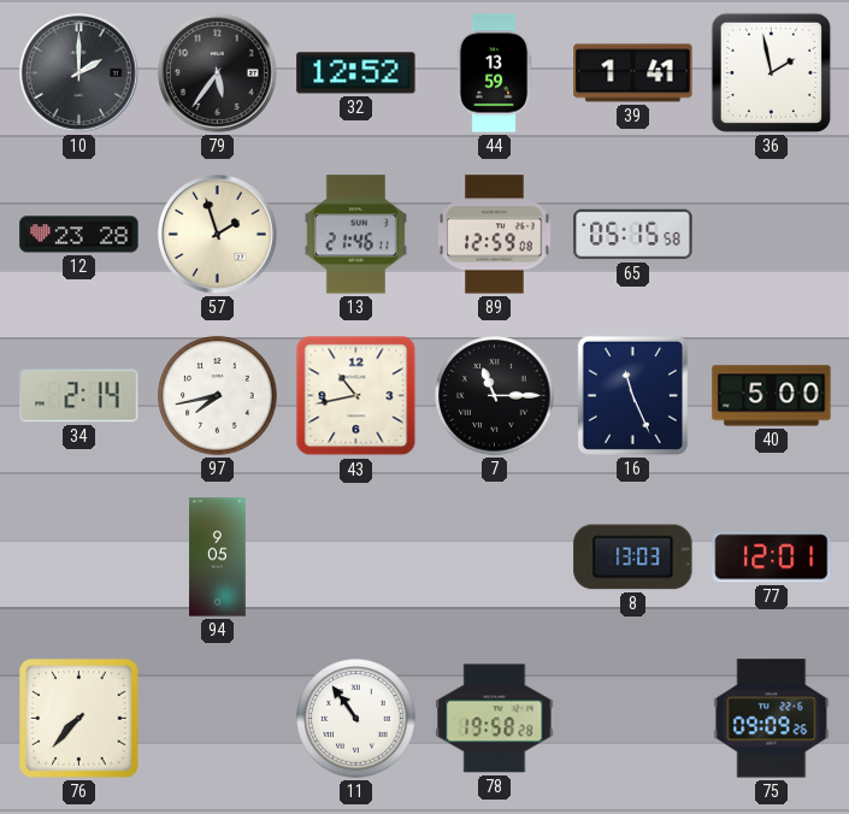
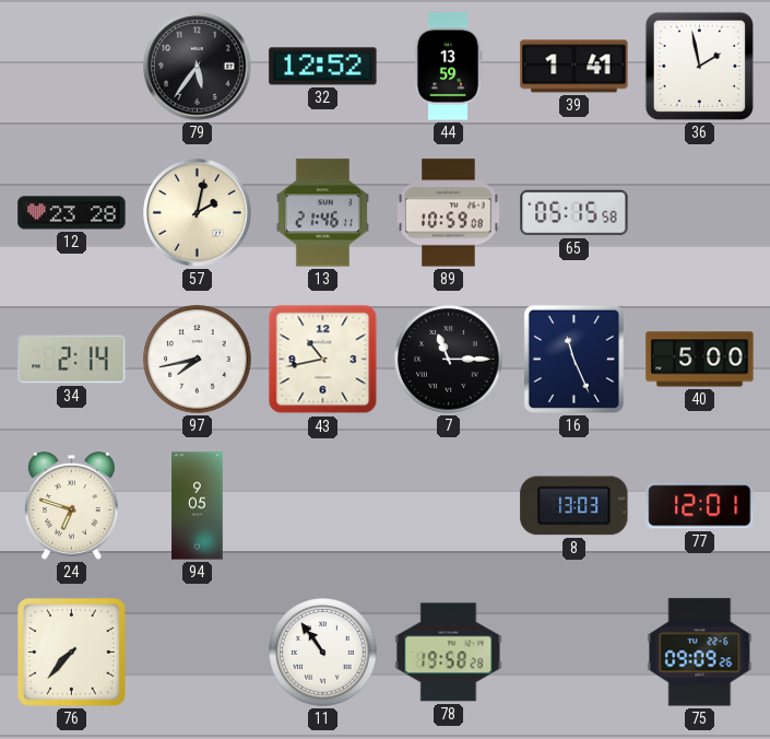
10: 2:00 -> none (79, 73)
57: 1:57 -> 2:02 (198, 213)
89: 12:59 -> 10:59 (449, 213)
24: none -> 6:48 (71, 506)
